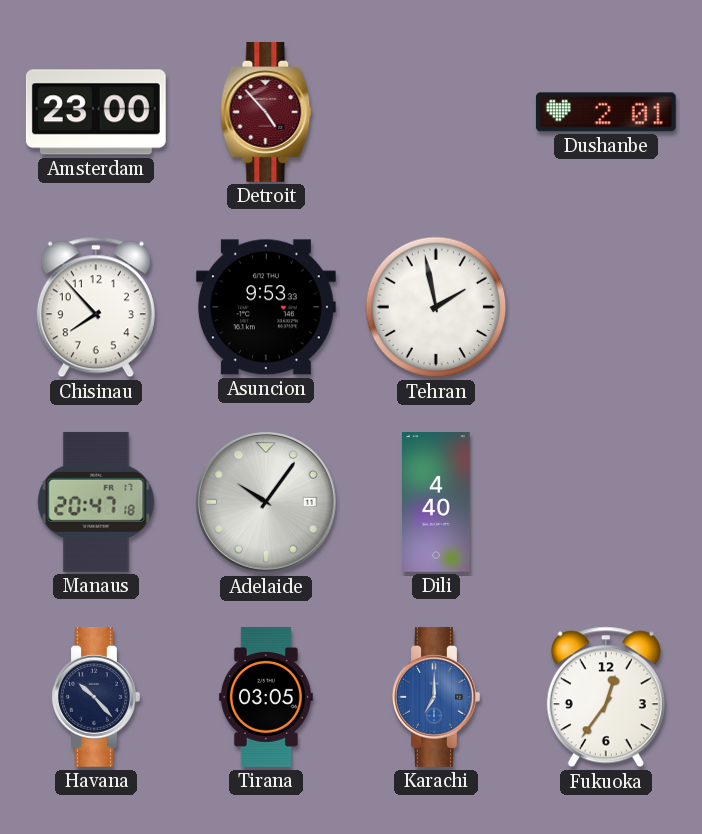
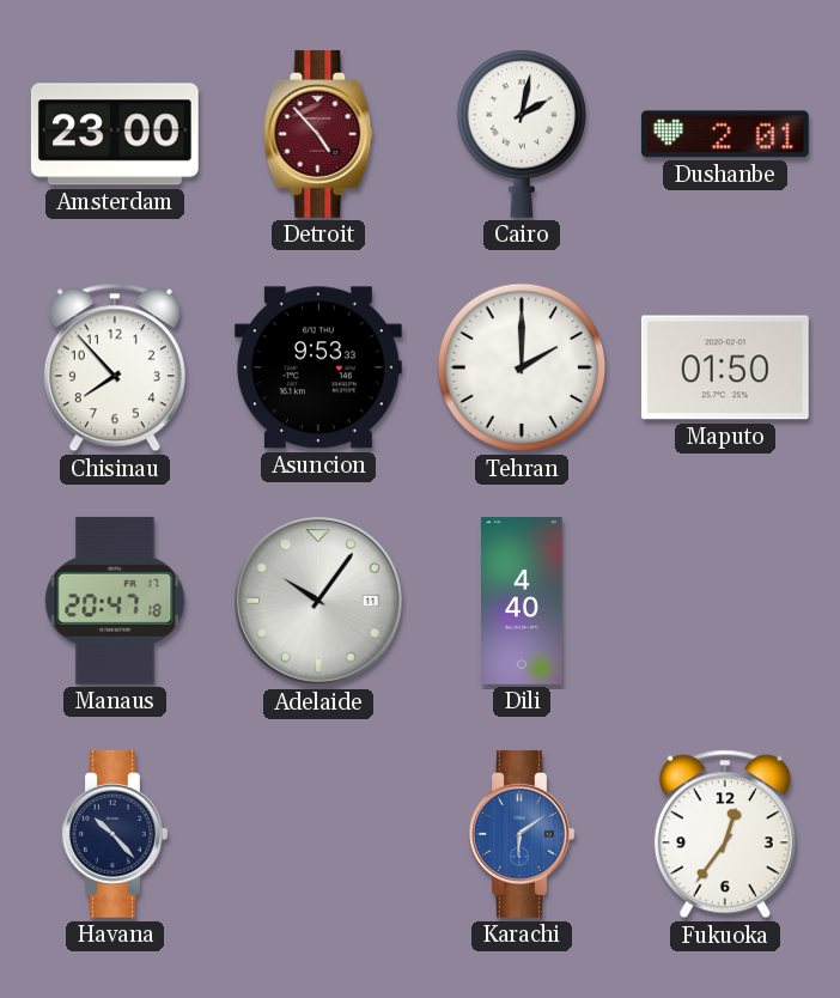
Cairo: none -> 2:02 (522, 134)
Tehran: 1:58 -> 2:00 (522, 367)
Maputo: none -> 01:50 (725, 367)
Tirana: 03:05 -> none (266, 697)
Karachi: 7:00 -> 6:09 (522, 834)
